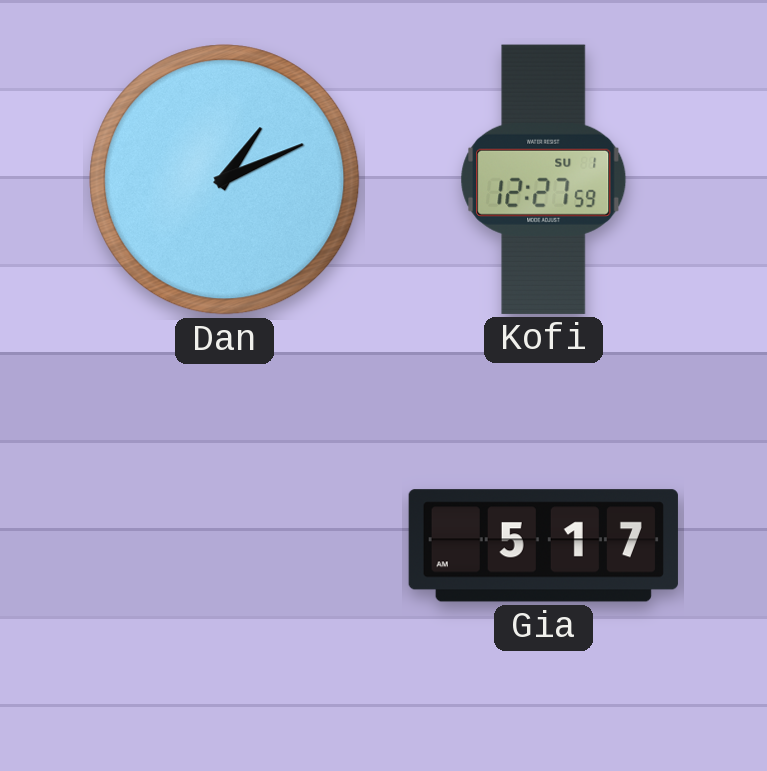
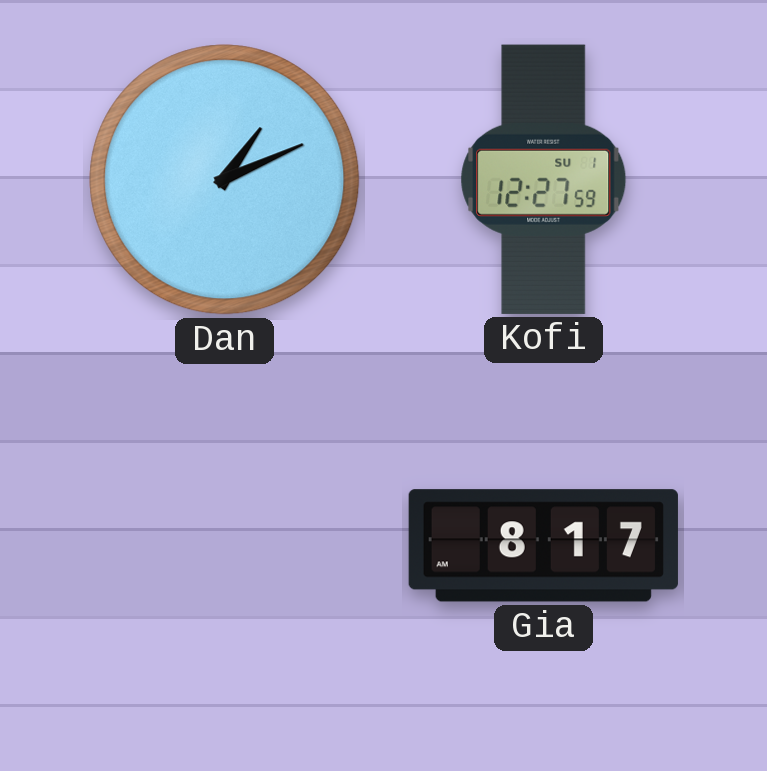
Gia: 5:17 -> 8:17 (543, 546)
